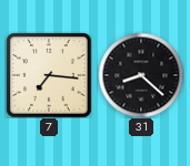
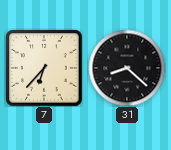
7: 7:16 -> 6:37 (44, 68)
